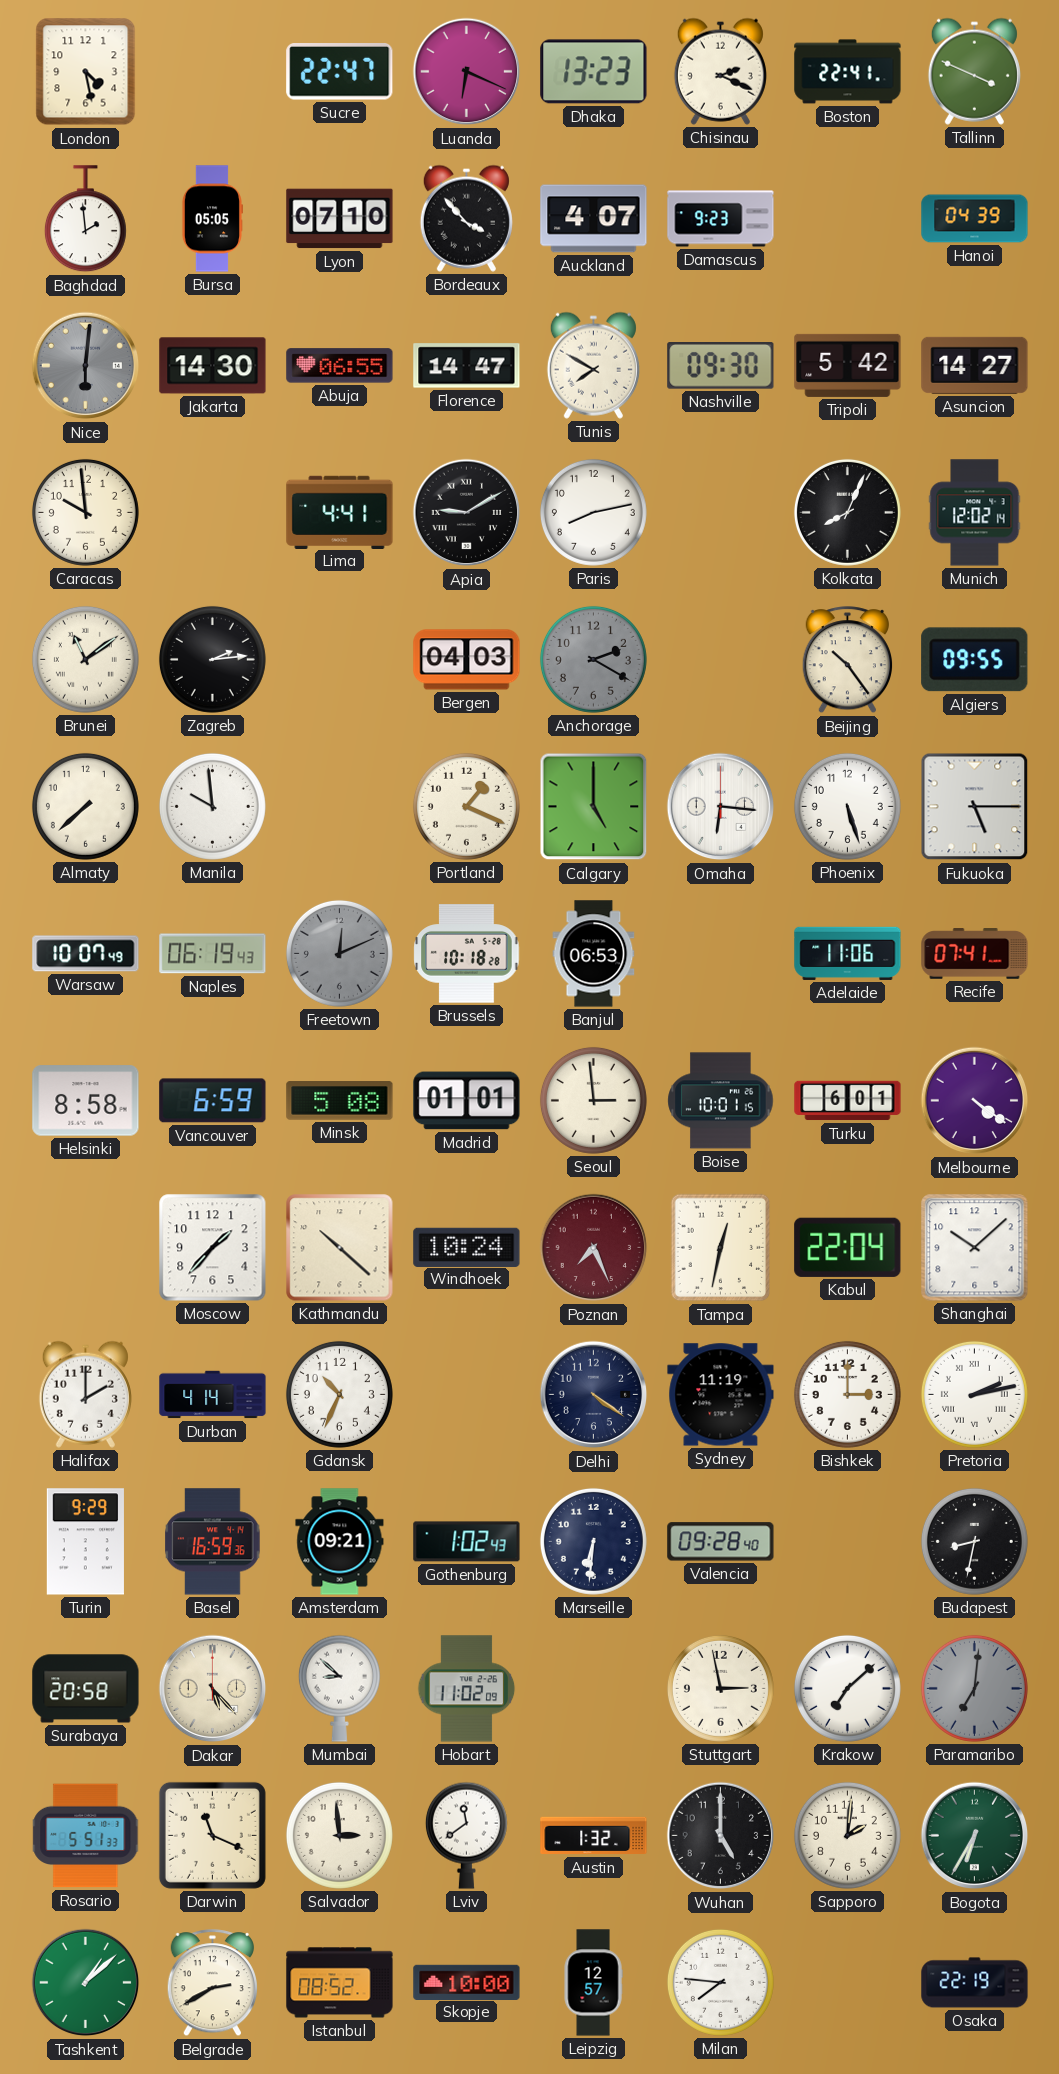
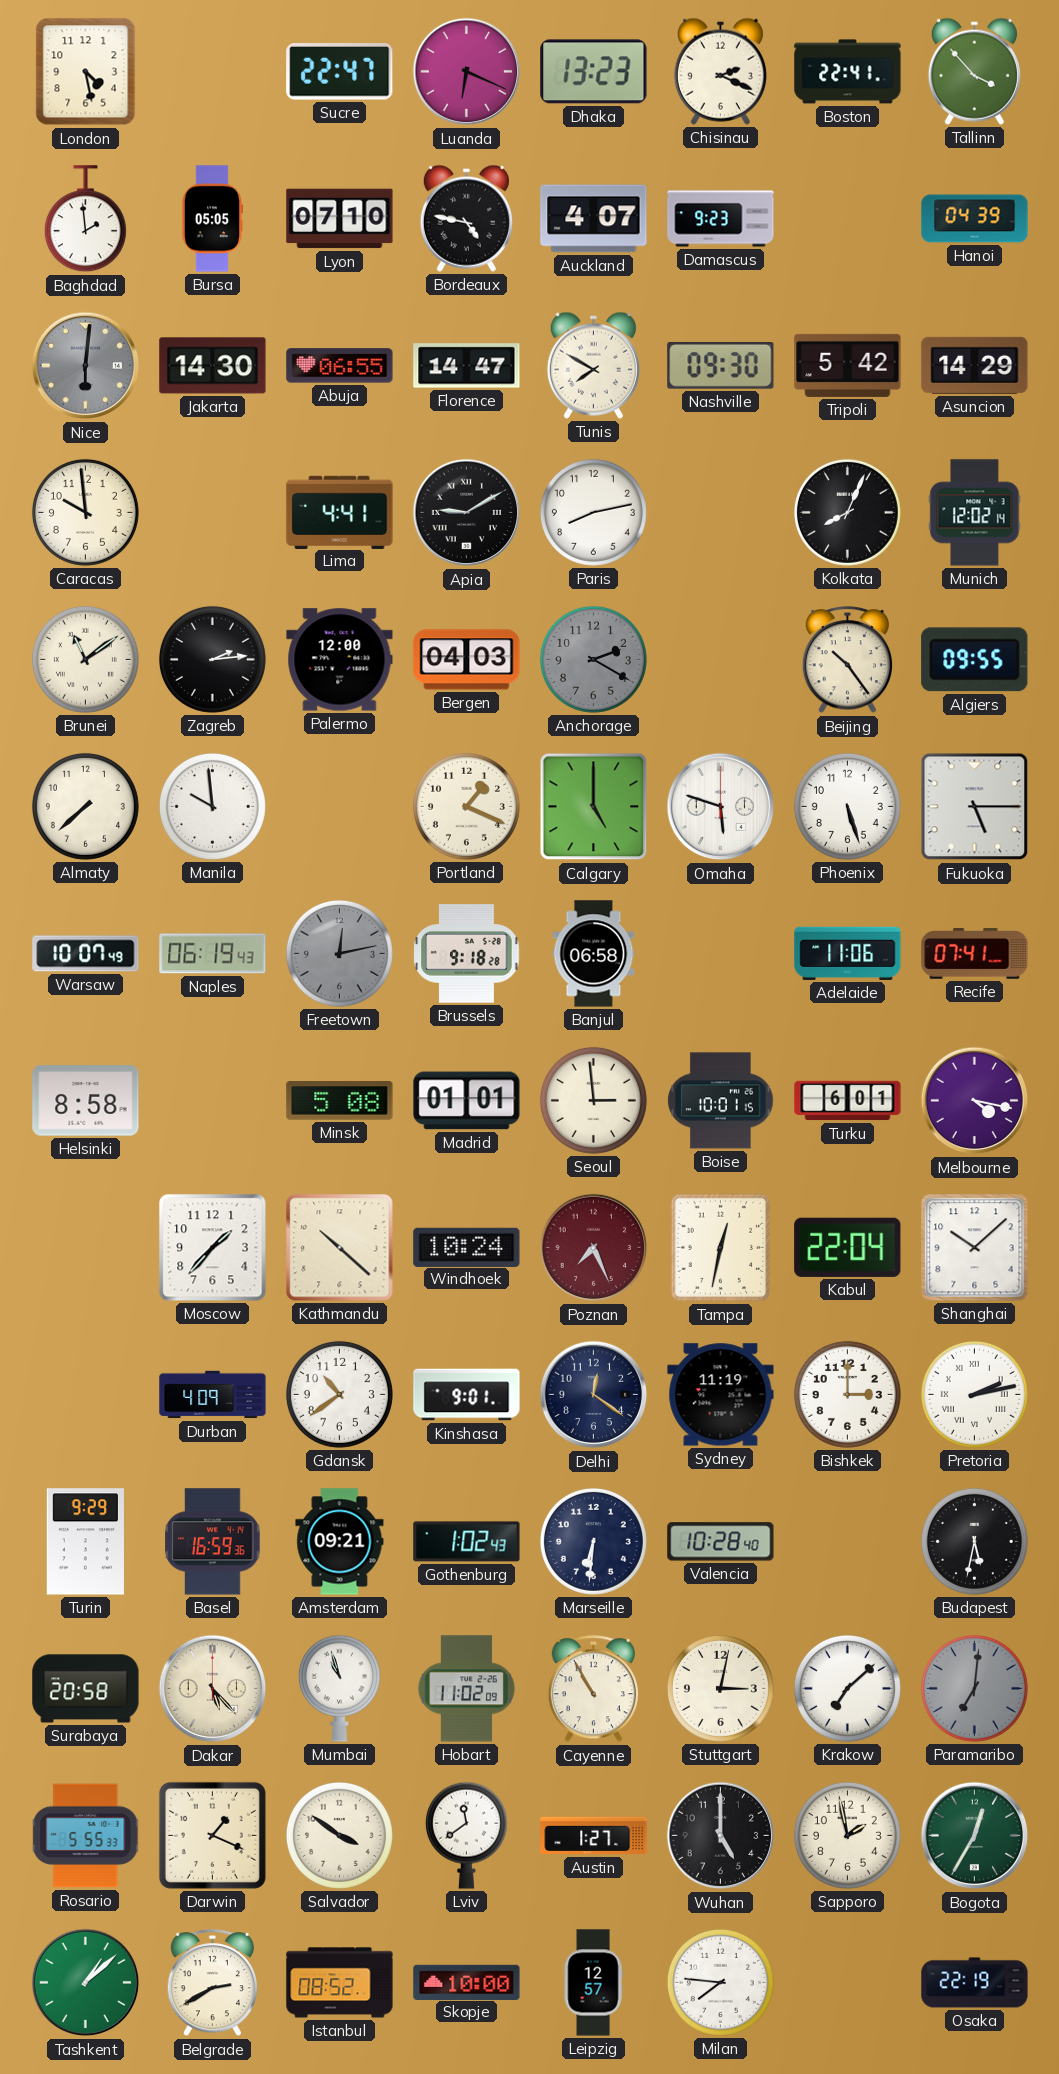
Tallinn: 3:49 -> 3:53 (974, 71)
Bordeaux: 3:53 -> 4:47 (466, 218)
Asuncion: 14:27 -> 14:29 (975, 365)
Palermo: none -> 12:00 (340, 660)
Omaha: 6:16 -> 5:48 (721, 807)
Freetown: 12:11 -> 12:13 (339, 953)
Brussels: 10:18 -> 9:18 (467, 954)
Banjul: 06:53 -> 06:58 (594, 954)
Vancouver: 6:59 -> none (213, 1101)
Melbourne: 4:21 -> 4:17 (975, 1101)
Halifax: 2:00 -> none (85, 1394)
Durban: 4:14 -> 4:09 (213, 1395)
Gdansk: 10:34 -> 10:39 (339, 1394)
Kinshasa: none -> 9:01 (467, 1395)
Delhi: 4:21 -> 12:21 (594, 1395)
Valencia: 09:28 -> 10:28 (721, 1542)
Budapest: 8:32 -> 5:32 (974, 1541)
Mumbai: 8:52 -> 10:57 (339, 1688)
Cayenne: none -> 10:55 (593, 1689)
Stuttgart: 2:58 -> 3:02 (720, 1688)
Rosario: 5:51 -> 5:55 (86, 1836)
Darwin: 11:19 -> 1:19 (212, 1835)
Salvador: 2:59 -> 3:51 (339, 1835)
Austin: 1:32 -> 1:27 (594, 1836)
Sapporo: 2:01 -> 1:58 (847, 1835)
Bogota: 6:35 -> 12:35 (975, 1836)
